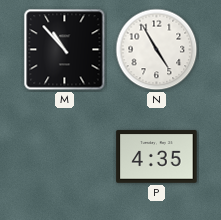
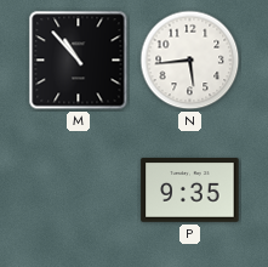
N: 4:55 -> 5:44 (190, 61)
P: 4:35 -> 9:35 (190, 191)
